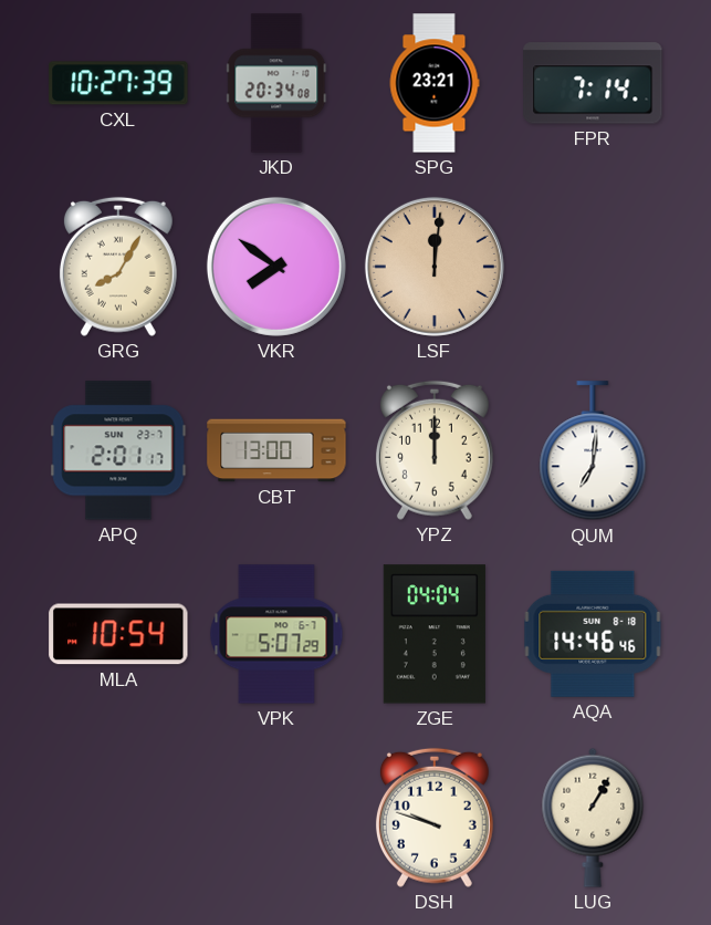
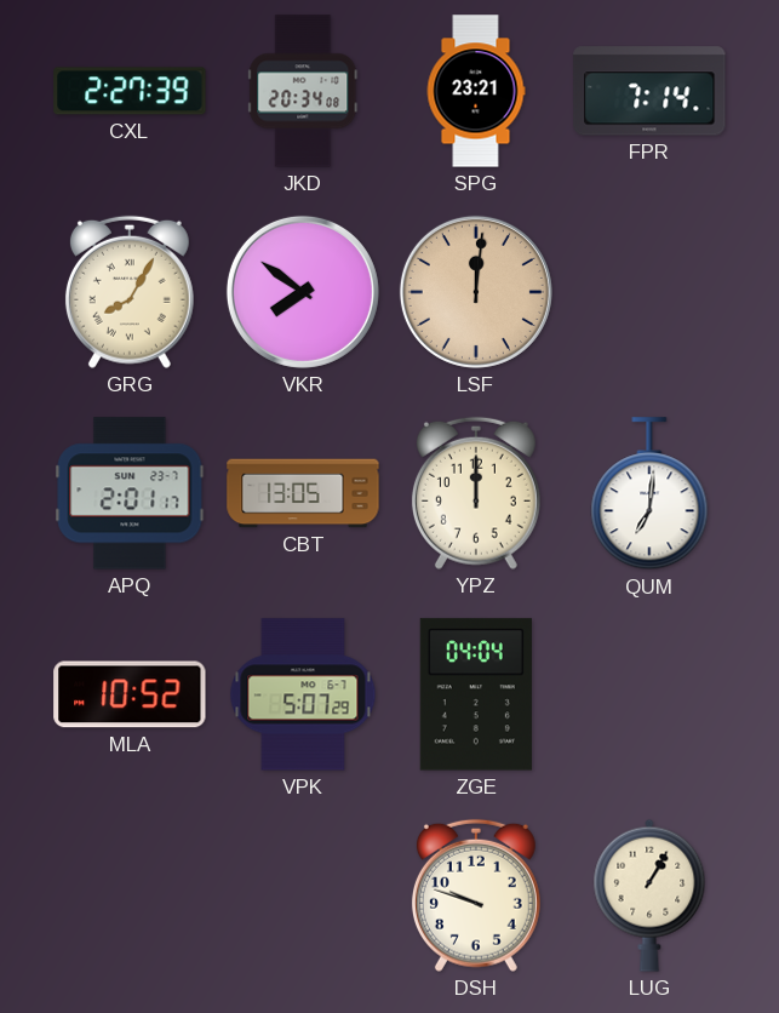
CXL: 10:27 -> 2:27 (130, 91)
CBT: 13:00 -> 13:05 (303, 493)
MLA: 10:54 -> 10:52 (130, 694)
AQA: 14:46 -> none (593, 634)
